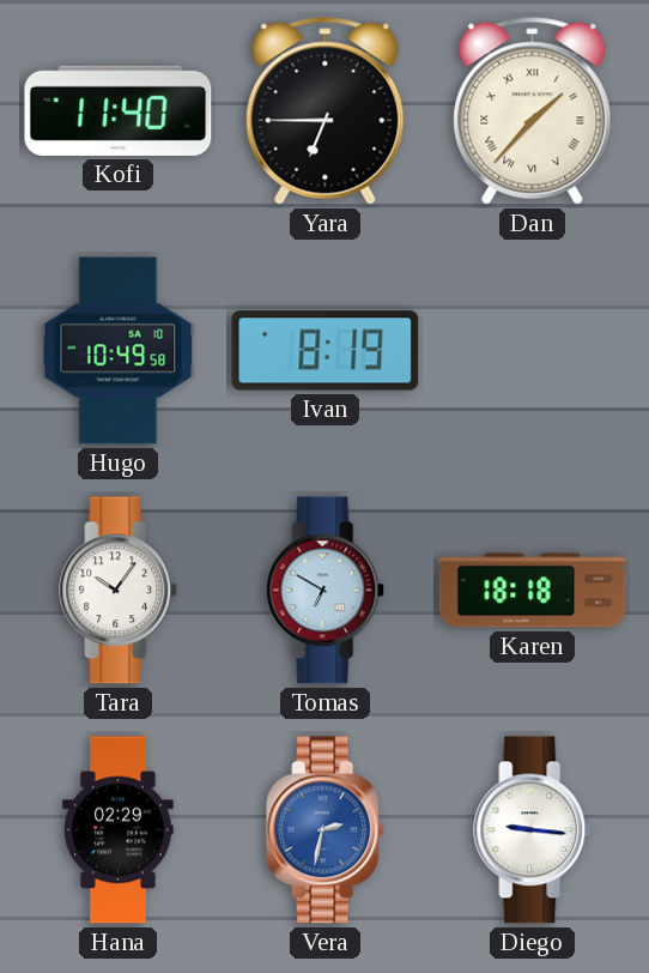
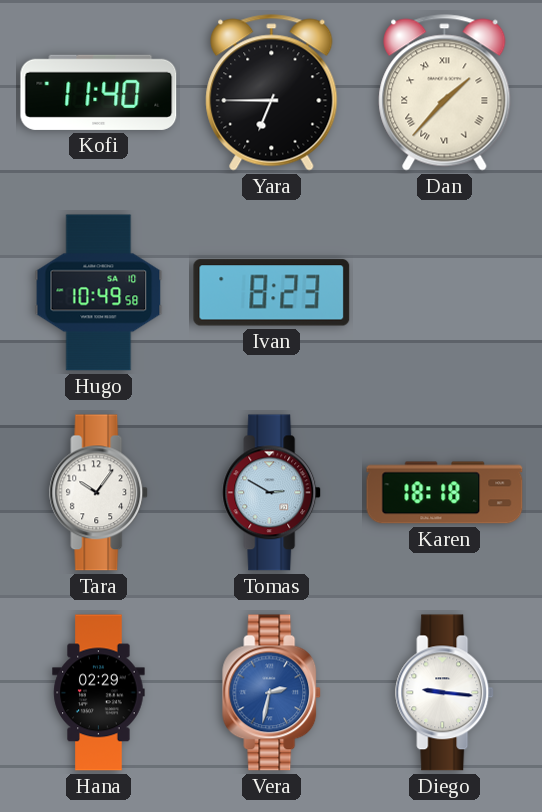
Ivan: 8:19 -> 8:23 (272, 293)
Tomas: 6:50 -> 2:50 (272, 493)
